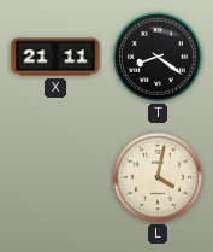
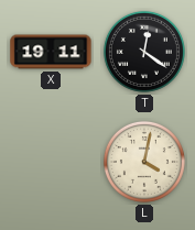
X: 21:11 -> 19:11 (51, 52)
T: 8:21 -> 12:21 (144, 52)
